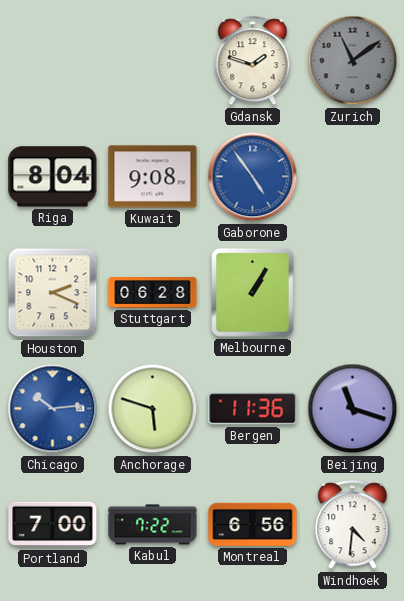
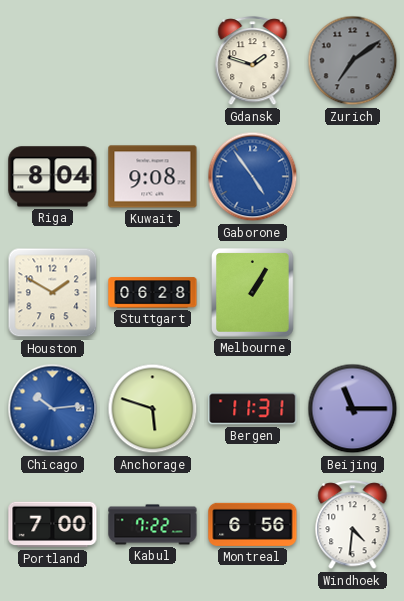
Zurich: 11:09 -> 7:09 (353, 61)
Houston: 2:19 -> 1:50 (53, 293)
Bergen: 11:36 -> 11:31 (253, 409)
Beijing: 11:18 -> 11:15 (353, 409)
